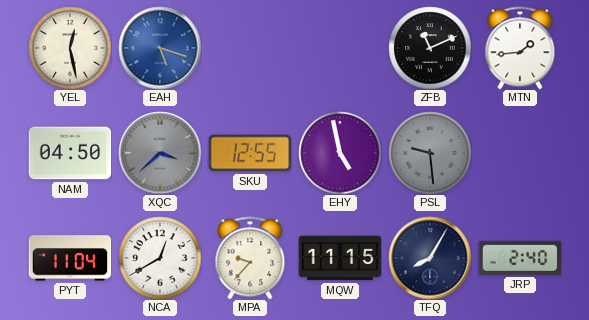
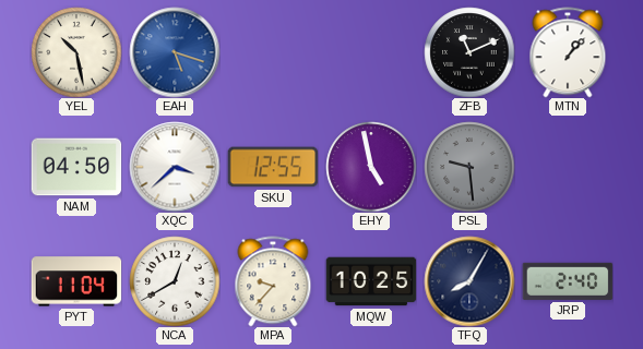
YEL: 12:28 -> 10:28 (76, 52)
MTN: 1:44 -> 1:07 (568, 52)
XQC dial: grey -> white (175, 167)
MQW: 11:15 -> 10:25 (371, 281)
